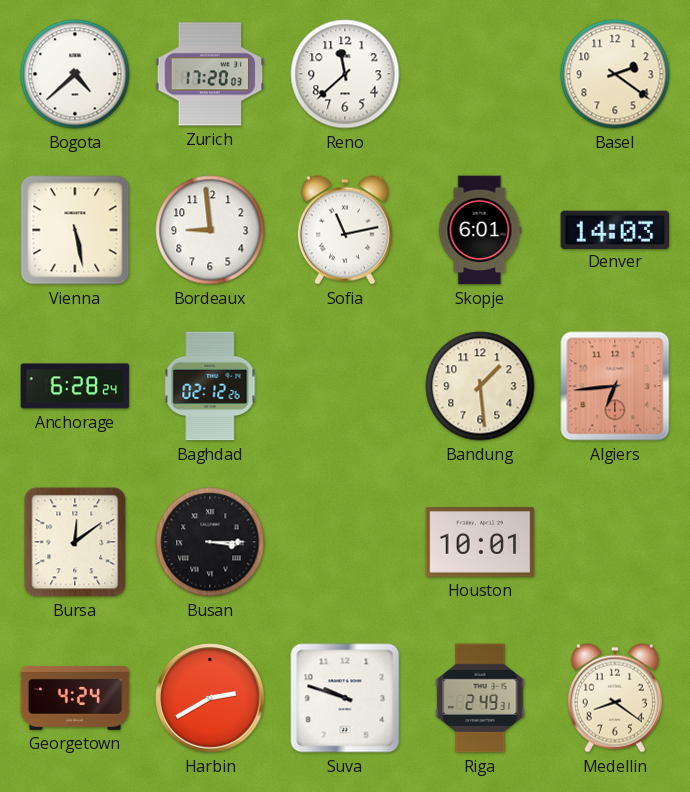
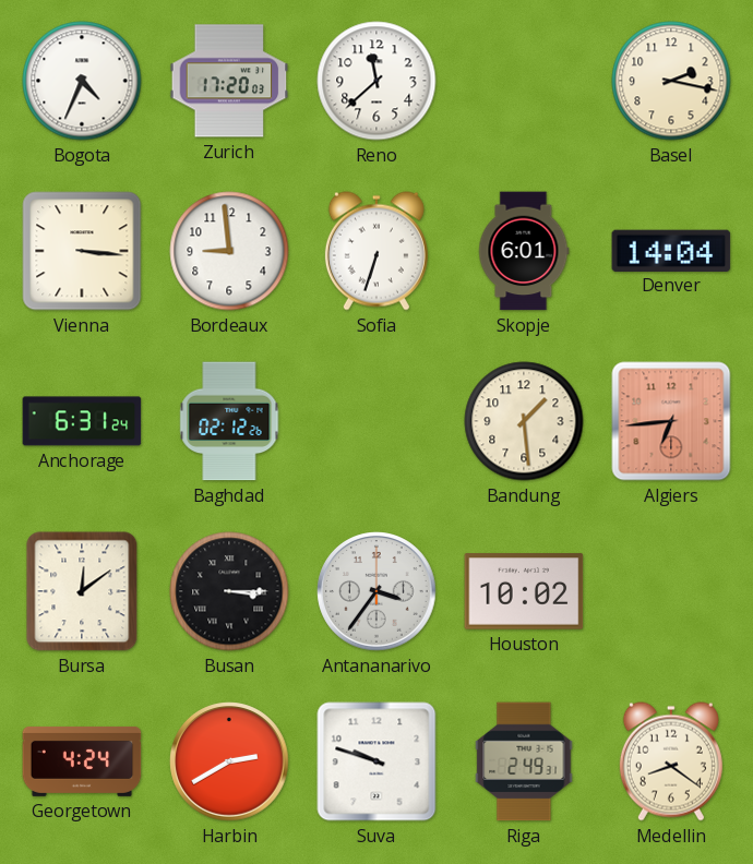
Bogota: 4:38 -> 4:34 (82, 81)
Basel: 2:21 -> 2:17 (671, 81)
Vienna: 5:28 -> 3:16 (82, 251)
Sofia: 11:13 -> 6:33 (376, 251)
Denver: 14:03 -> 14:04 (671, 250)
Anchorage: 6:28 -> 6:31 (82, 421)
Antananarivo: none -> 3:36 (376, 591)
Houston: 10:01 -> 10:02 (524, 591)
